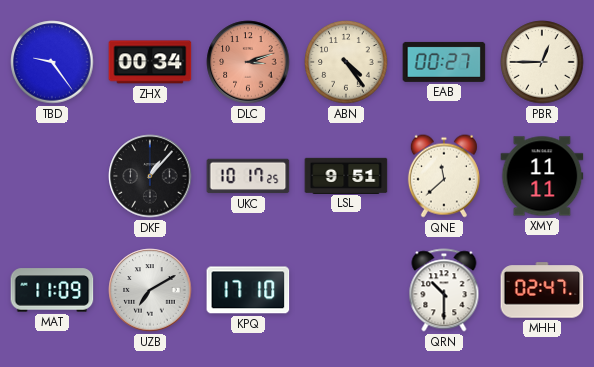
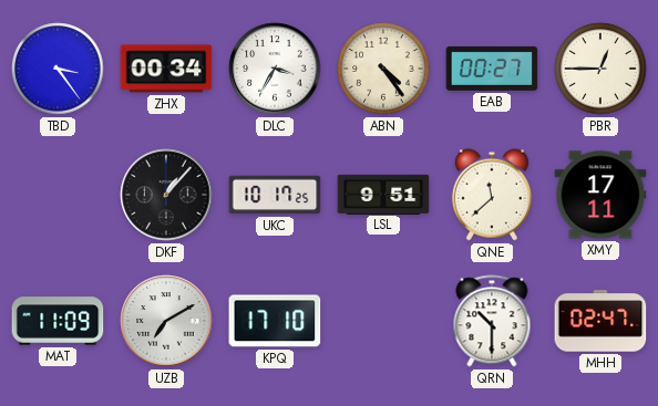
TBD: 9:24 -> 3:24 (58, 69)
DLC: 3:12 -> 3:35 (275, 69)
DLC dial: salmon -> white (275, 69)
XMY: 11:11 -> 17:11 (600, 195)
